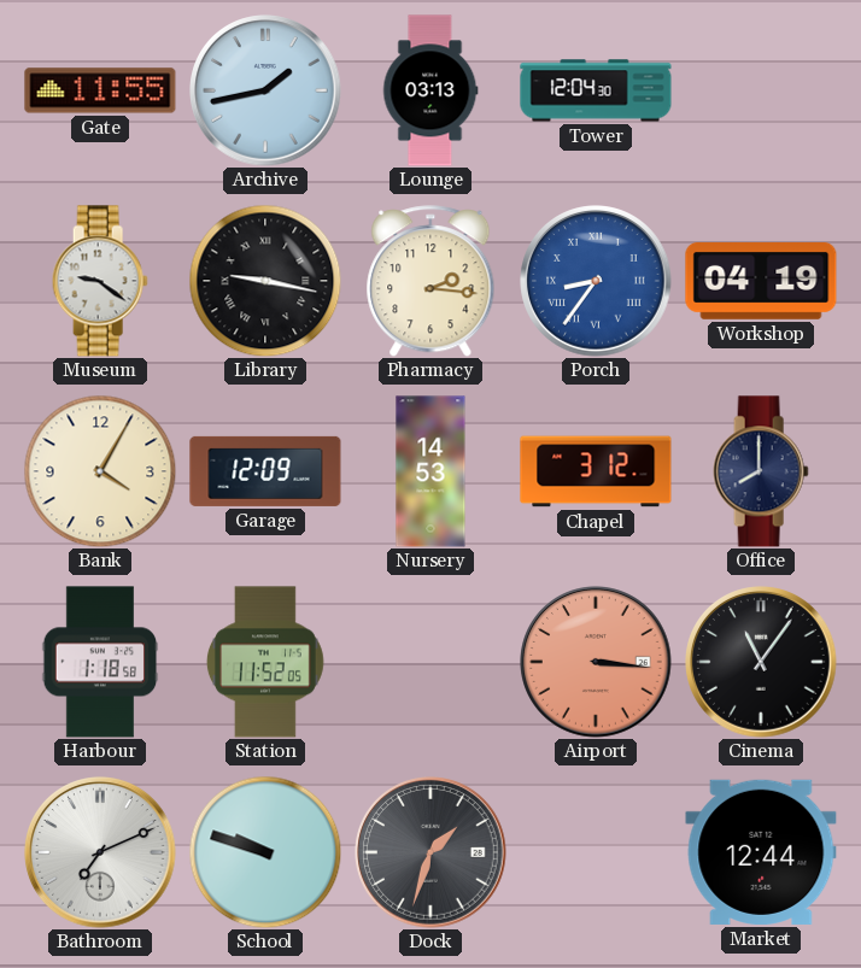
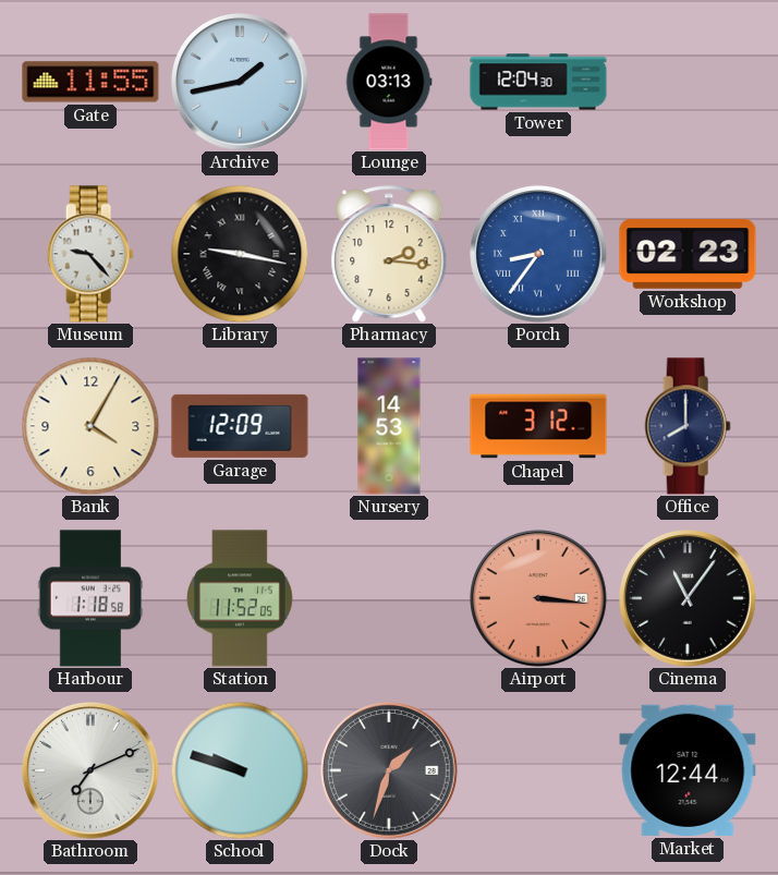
Museum: 9:21 -> 9:23 (90, 254)
Workshop: 04:19 -> 02:23 (688, 255)
